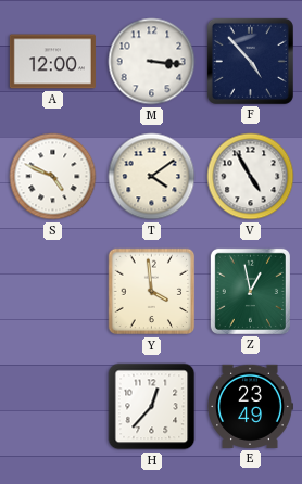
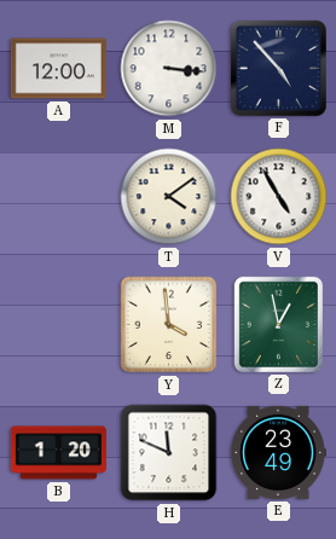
S: 4:49 -> none (53, 177)
B: none -> 1:20 (58, 453)
H: 12:37 -> 11:49 (169, 453)
